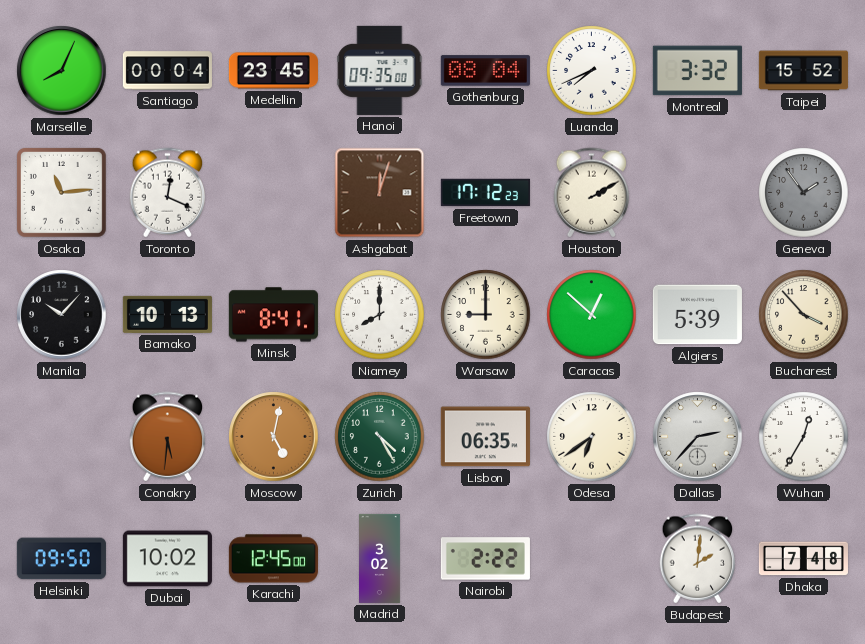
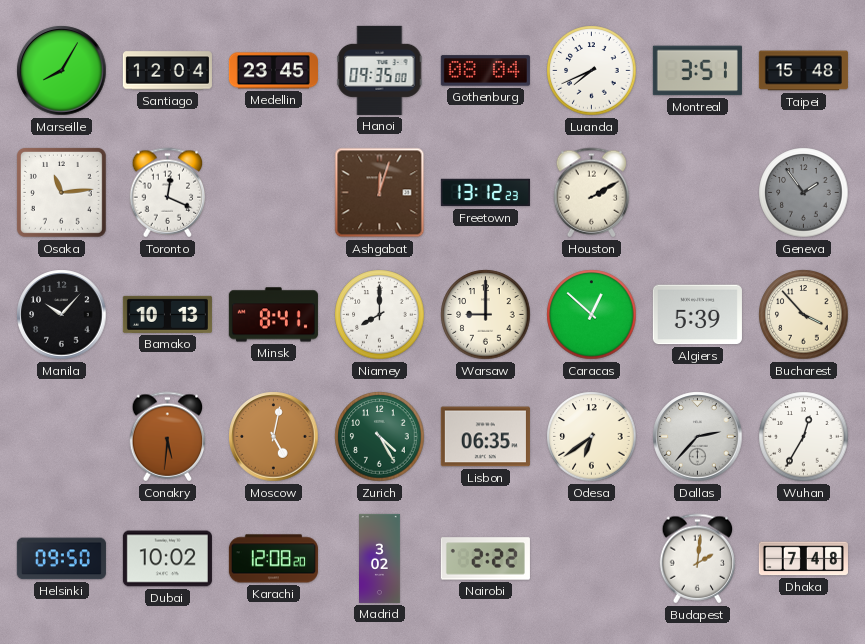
Marseille: 8:04 -> 8:05 (62, 71)
Santiago: 00:04 -> 12:04 (167, 71)
Montreal: 3:32 -> 3:51 (697, 71)
Taipei: 15:52 -> 15:48 (803, 71)
Freetown: 17:12 -> 13:12 (485, 193)
Karachi: 12:45 -> 12:08 (273, 559)
